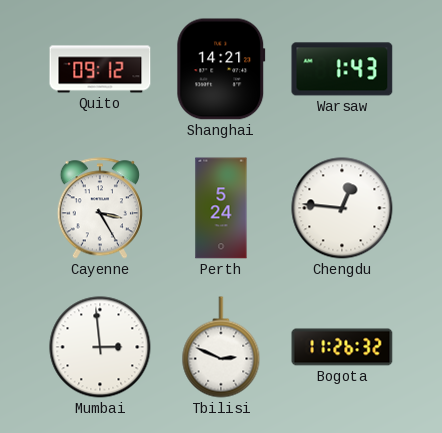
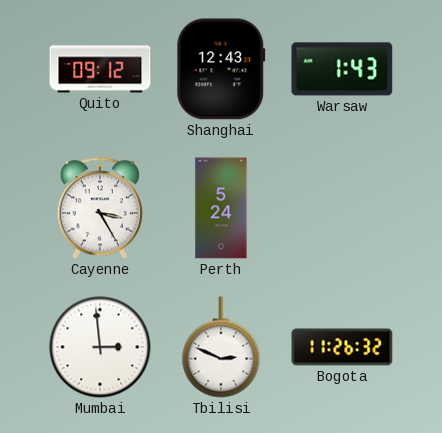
Shanghai: 14:21 -> 12:43 (221, 69)
Chengdu: 12:46 -> none (342, 208)
